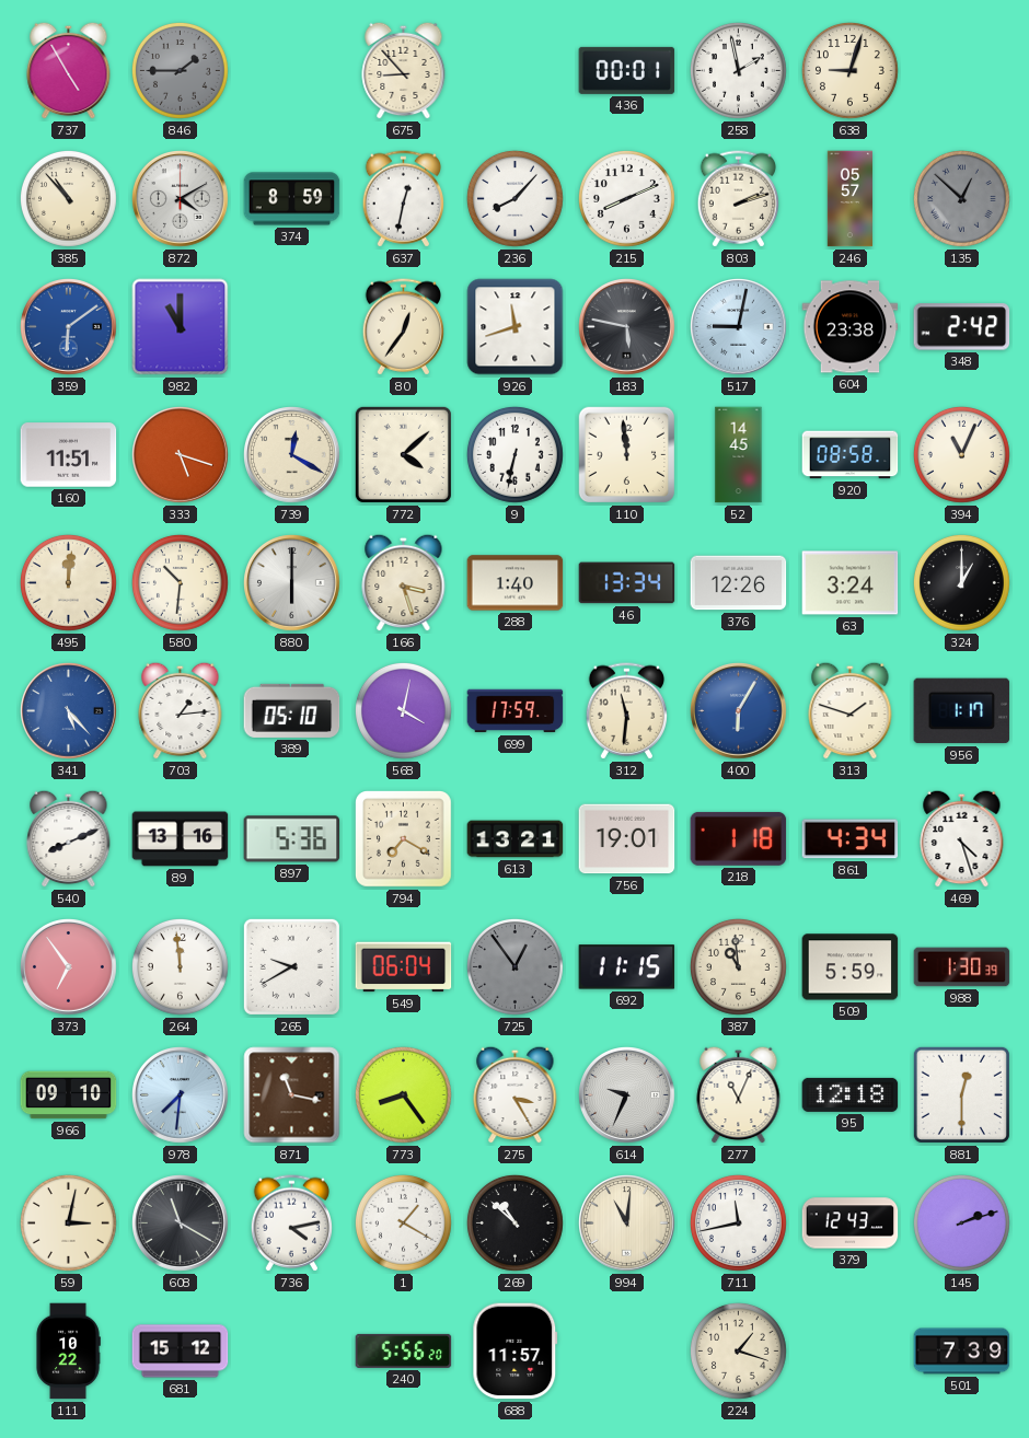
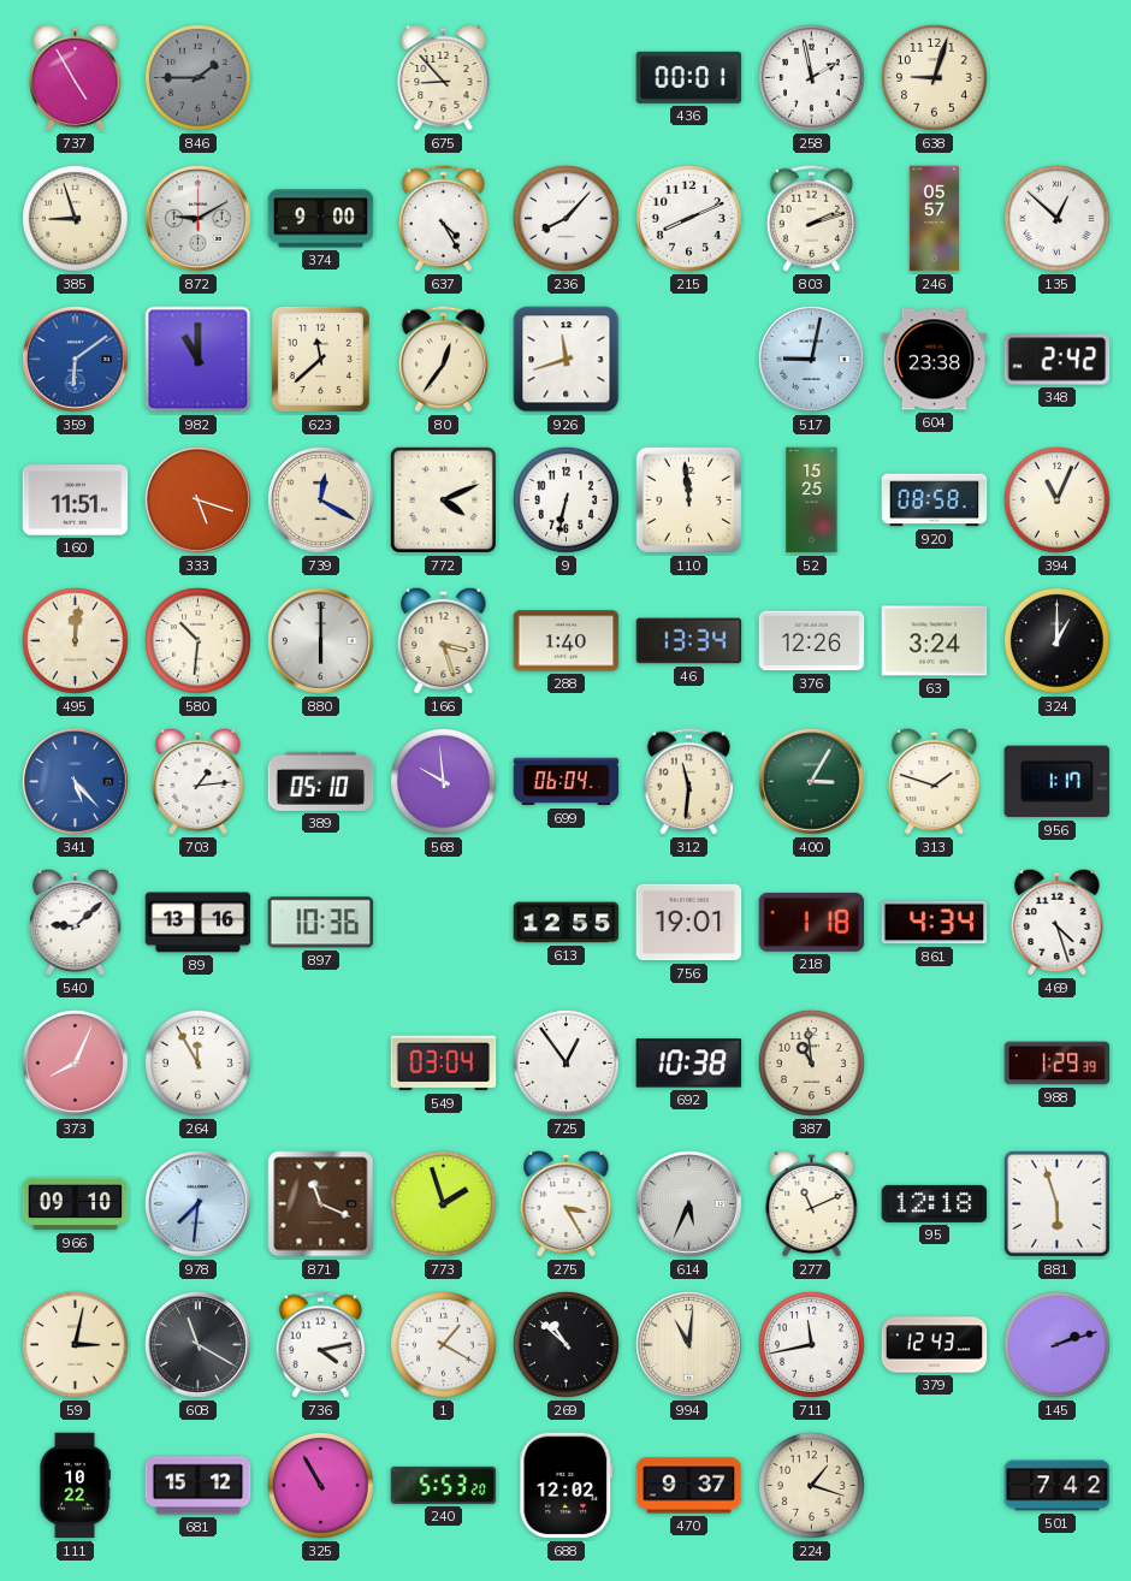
385: 10:53 -> 8:57 (76, 219)
872: 4:10 -> 9:10 (199, 219)
374: 8:59 -> 9:00 (321, 219)
637: 12:32 -> 4:25 (443, 219)
135 dial: grey -> white (1058, 219)
623: none -> 11:38 (320, 359)
183: 5:47 -> none (627, 327)
772: 4:08 -> 4:11 (443, 499)
52: 14:45 -> 15:25 (812, 501)
568: 4:02 -> 9:59 (444, 782)
699: 17:59 -> 06:04 (567, 782)
400: 6:05 -> 3:05 (812, 782)
400 dial: blue -> green (812, 782)
540: 8:11 -> 9:08 (76, 922)
897: 5:36 -> 10:36 (321, 923)
794: 7:20 -> none (404, 839)
613: 13:21 -> 12:55 (567, 923)
373: 6:54 -> 8:04 (76, 1064)
264: 11:59 -> 11:55 (199, 1064)
265: 9:40 -> none (291, 966)
549: 06:04 -> 03:04 (444, 1064)
725 dial: grey -> white (567, 1064)
692: 11:15 -> 10:38 (689, 1064)
509: 5:59 -> none (851, 967)
988: 1:30 -> 1:29 (1058, 1064)
871: 11:17 -> 11:19 (321, 1204)
773: 8:24 -> 1:57 (444, 1204)
614: 9:34 -> 5:34 (689, 1204)
277: 11:04 -> 11:11 (812, 1203)
881: 12:30 -> 5:57 (1056, 1203)
325: none -> 10:55 (321, 1486)
240: 5:56 -> 5:53 (444, 1485)
688: 11:57 -> 12:02 (567, 1486)
470: none -> 9:37 (689, 1486)
501: 7:39 -> 7:42 (1058, 1486)
